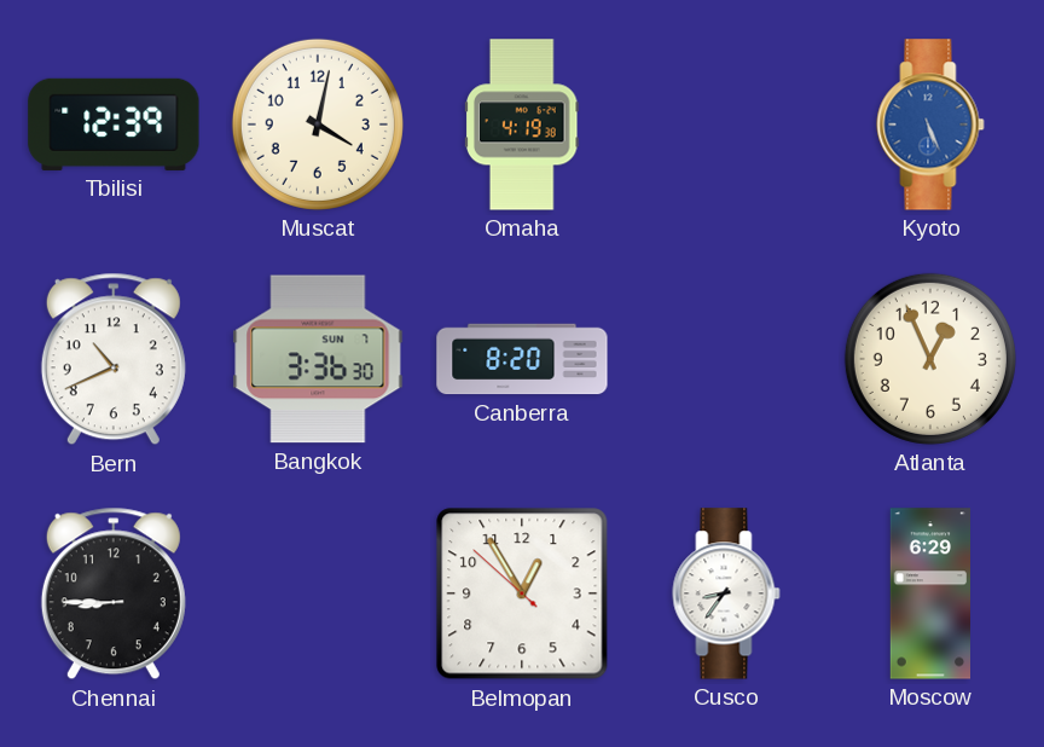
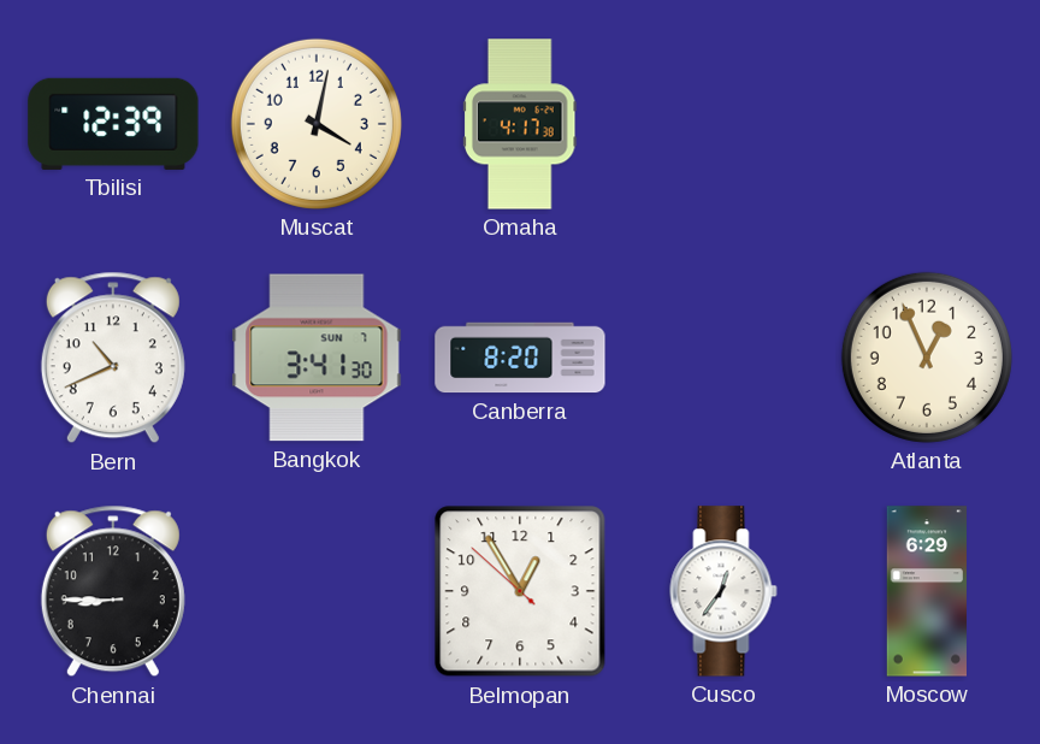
Omaha: 4:19 -> 4:17 (521, 124)
Kyoto: 5:26 -> none (930, 124)
Bangkok: 3:36 -> 3:41 (317, 358)
Cusco: 8:36 -> 12:36 (723, 591)
